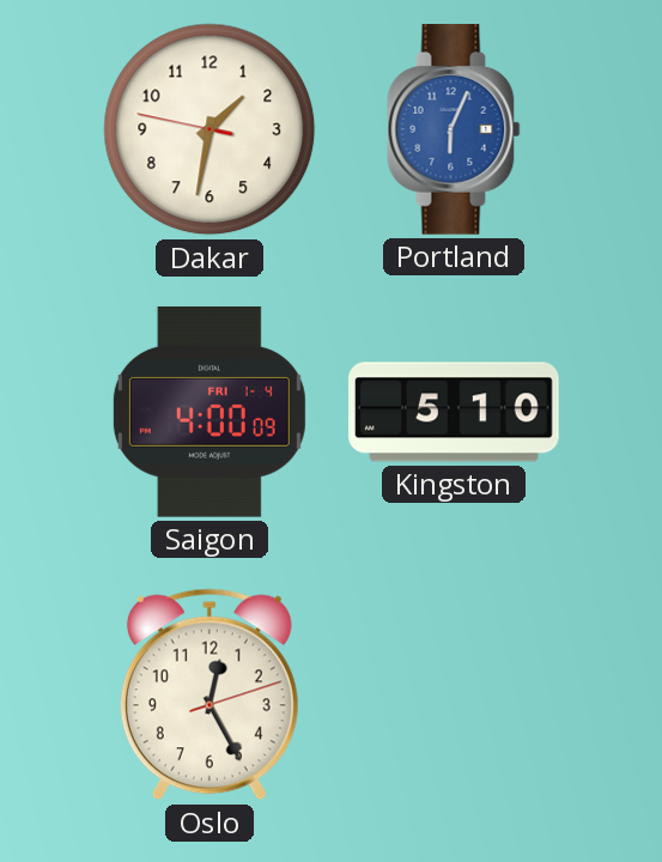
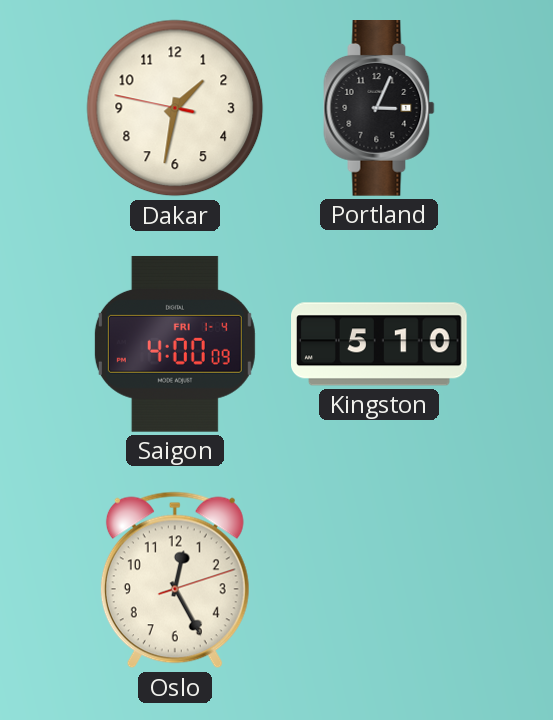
Portland: 6:04 -> 3:04 (379, 109)
Portland dial: blue -> black (379, 109)
